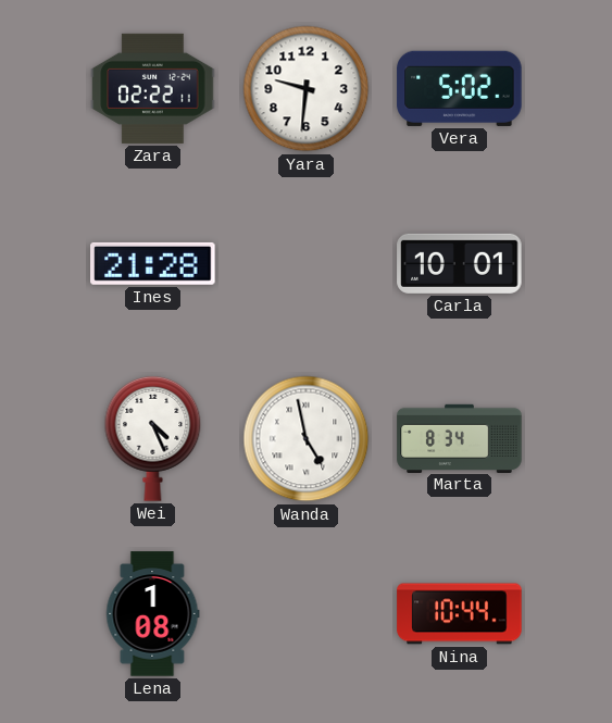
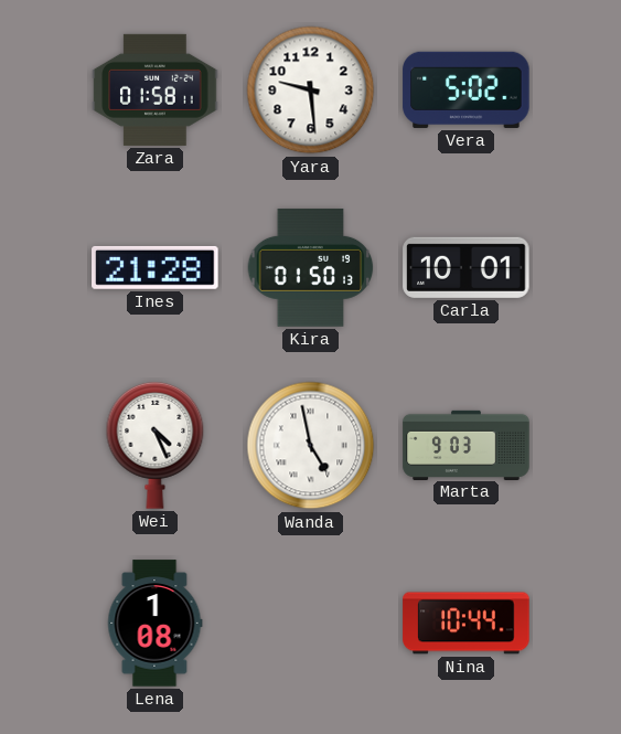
Zara: 02:22 -> 01:58 (156, 89)
Yara: 9:31 -> 9:29 (311, 91)
Kira: none -> 01:50 (311, 267)
Marta: 8:34 -> 9:03 (467, 445)
